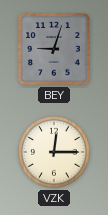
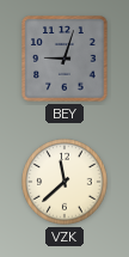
VZK: 12:15 -> 11:38 (64, 182)
